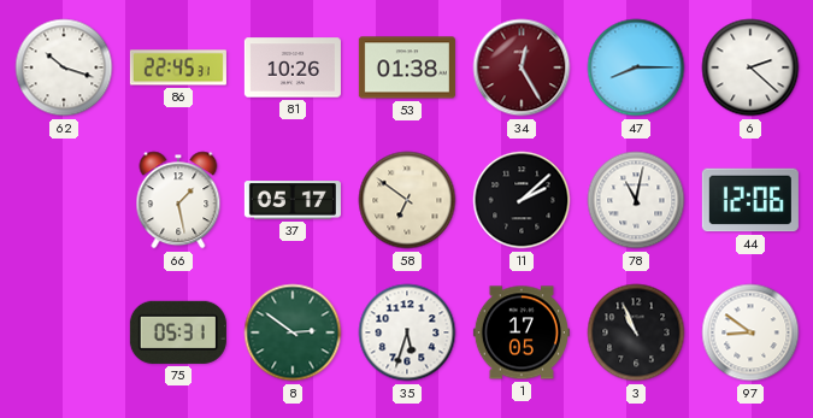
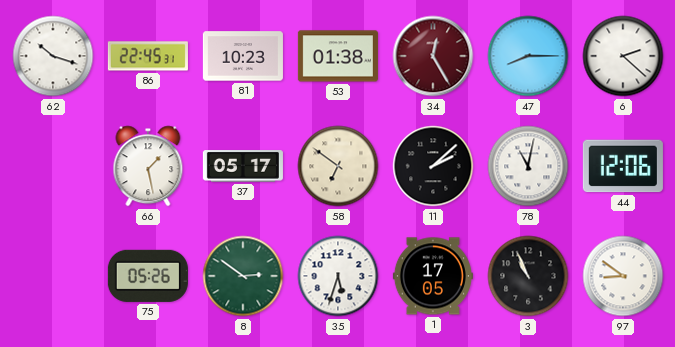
81: 10:26 -> 10:23 (243, 56)
75: 05:31 -> 05:26 (148, 276)
